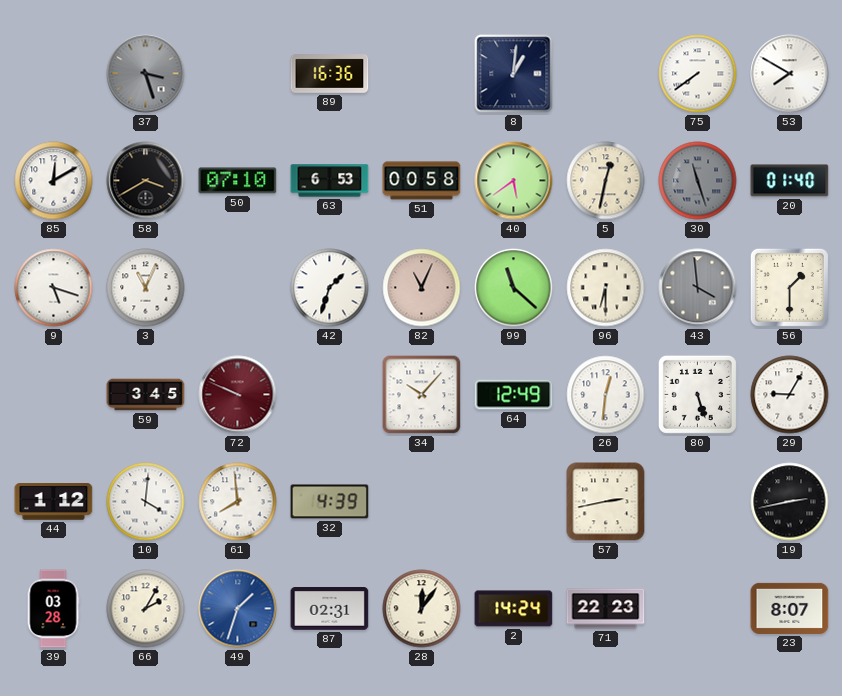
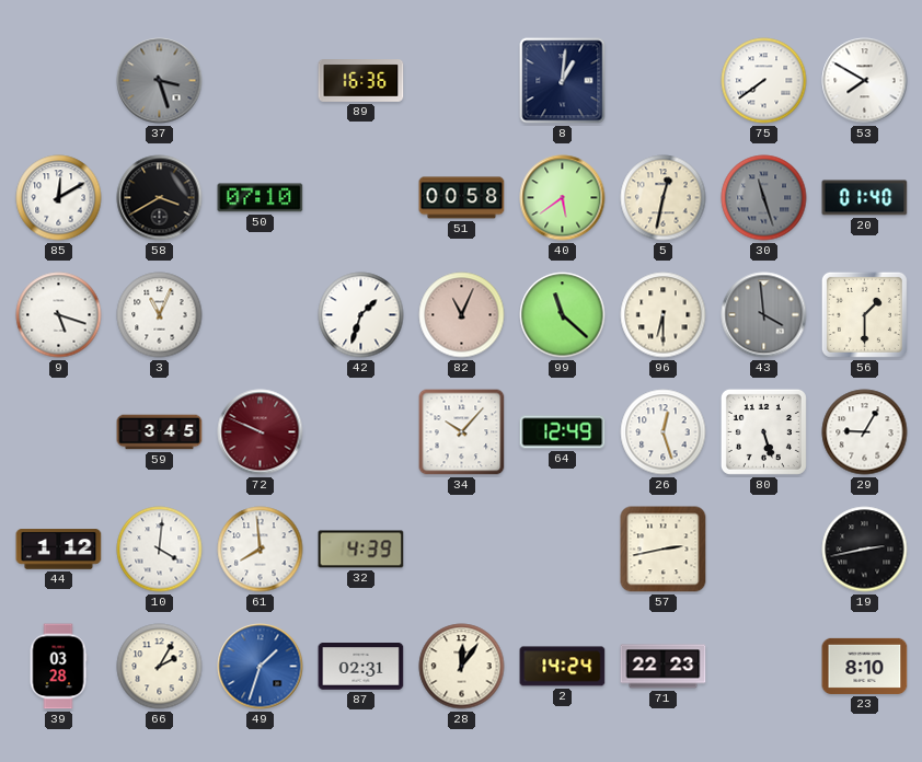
63: 6:53 -> none (330, 181)
26: 12:31 -> 12:27 (664, 432)
23: 8:07 -> 8:10 (865, 666)
